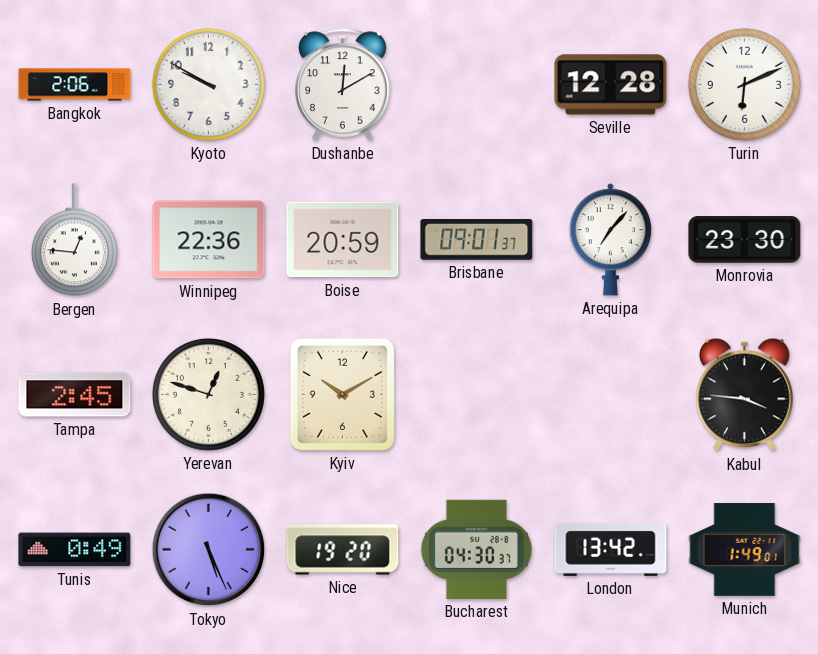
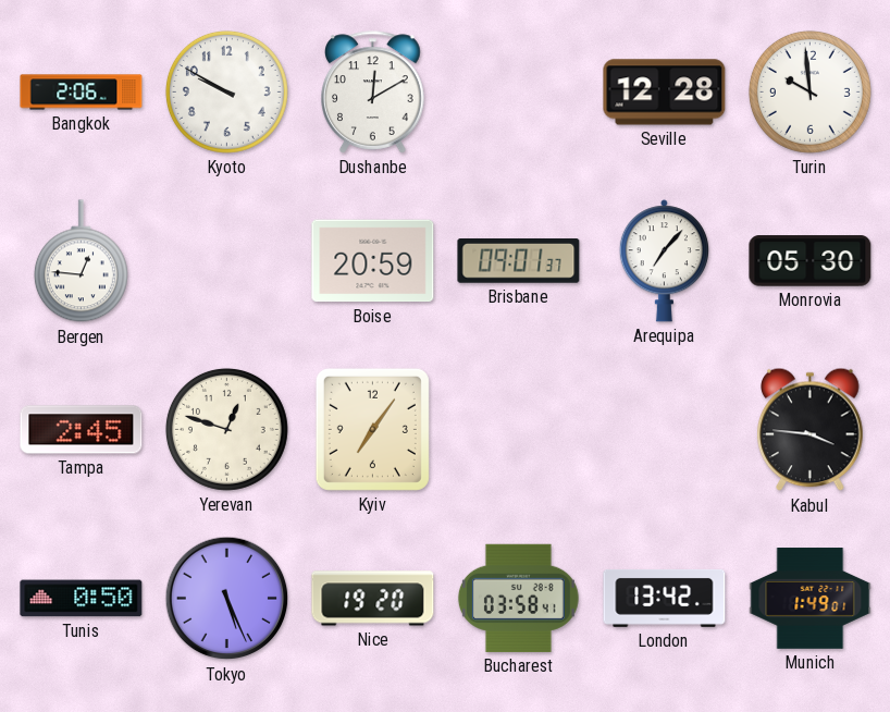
Turin: 6:11 -> 9:59 (809, 91)
Winnipeg: 22:36 -> none (209, 240)
Monrovia: 23:30 -> 05:30 (811, 261)
Kyiv: 10:10 -> 7:06 (372, 429)
Tunis: 0:49 -> 0:50 (82, 599)
Bucharest: 04:30 -> 03:58 (518, 598)
